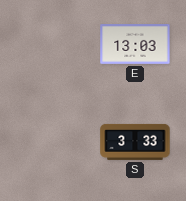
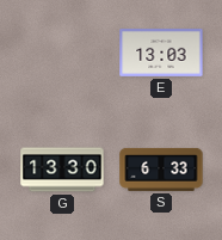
G: none -> 13:30 (62, 170)
S: 3:33 -> 6:33 (161, 170)
